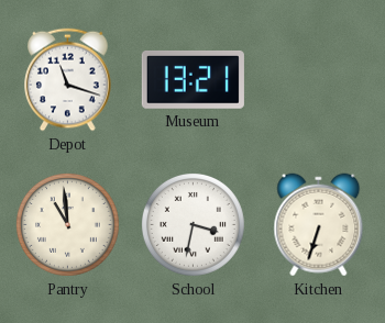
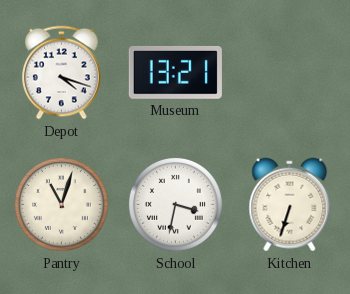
Depot: 11:18 -> 4:18 (62, 73)
Pantry: 10:59 -> 11:03 (61, 204)
